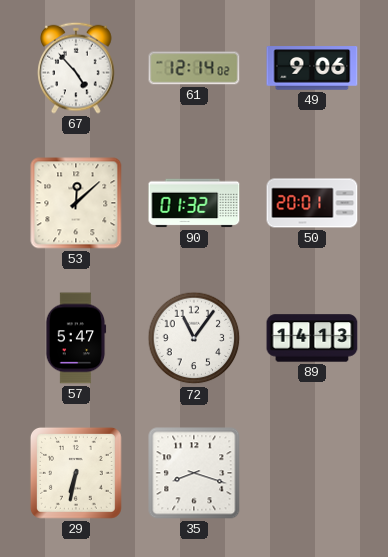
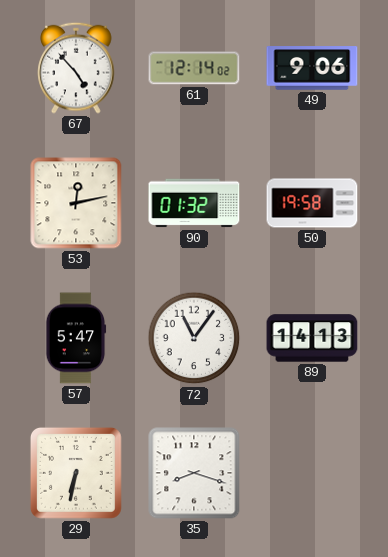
53: 12:08 -> 12:13 (76, 203)
50: 20:01 -> 19:58 (312, 203)
